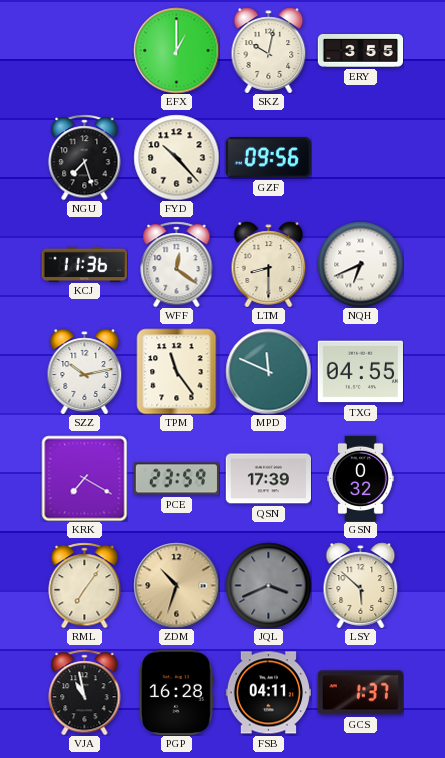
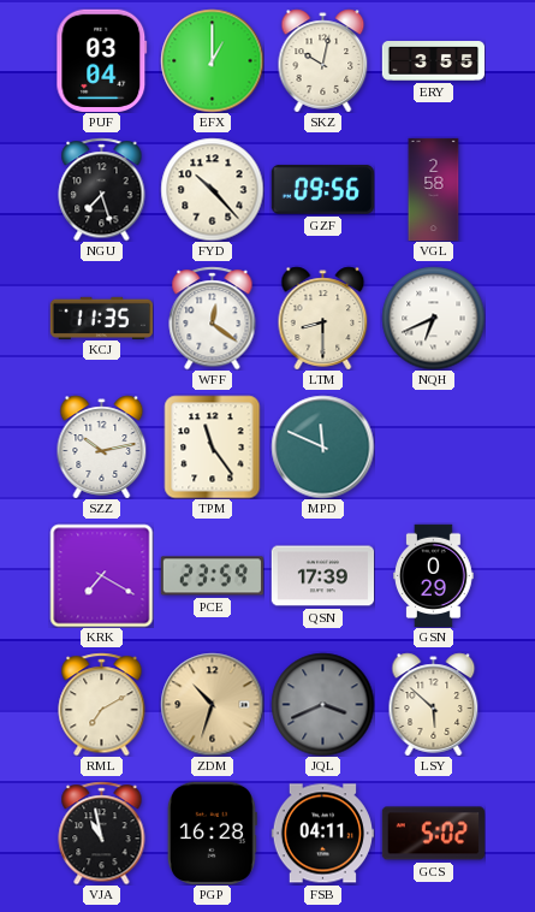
PUF: none -> 03:04 (102, 60)
VGL: none -> 2:58 (434, 189)
KCJ: 11:36 -> 11:35 (101, 318)
TXG: 04:55 -> none (360, 372)
GSN: 0:32 -> 0:29 (434, 575)
RML: 7:06 -> 7:10 (102, 704)
GCS: 1:37 -> 5:02 (433, 834)
